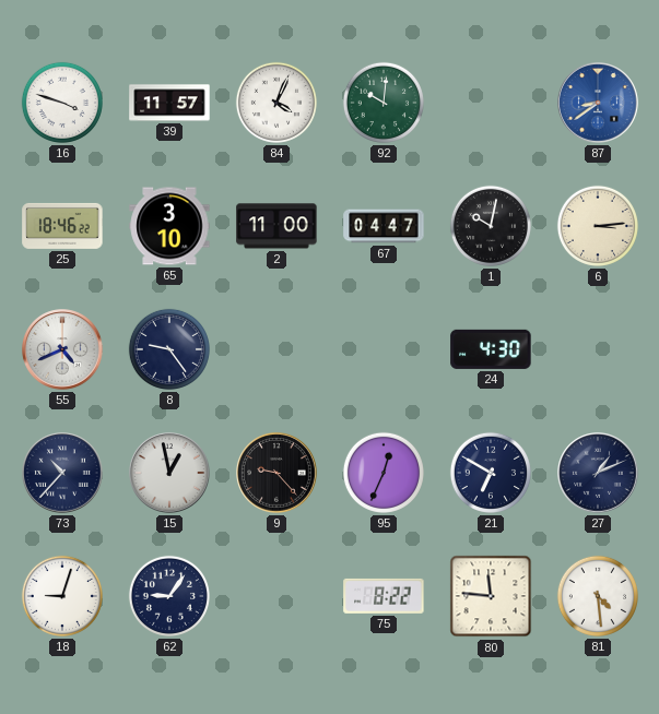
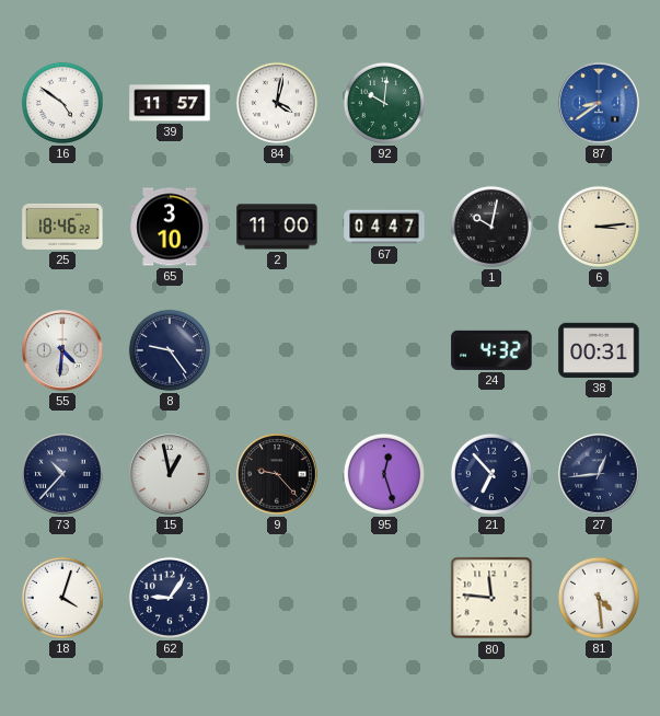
16: 3:48 -> 4:51 (62, 103)
84: 4:04 -> 4:02 (277, 103)
55: 4:41 -> 4:31 (62, 350)
24: 4:30 -> 4:32 (491, 350)
38: none -> 00:31 (599, 350)
95: 12:34 -> 12:27 (384, 474)
21: 6:50 -> 6:53 (491, 474)
27: 1:11 -> 12:44 (599, 474)
18: 9:03 -> 4:03 (62, 598)
75: 8:22 -> none (384, 596)
